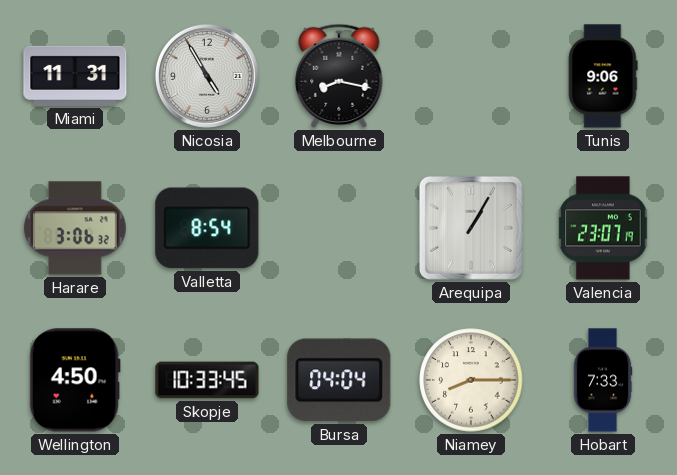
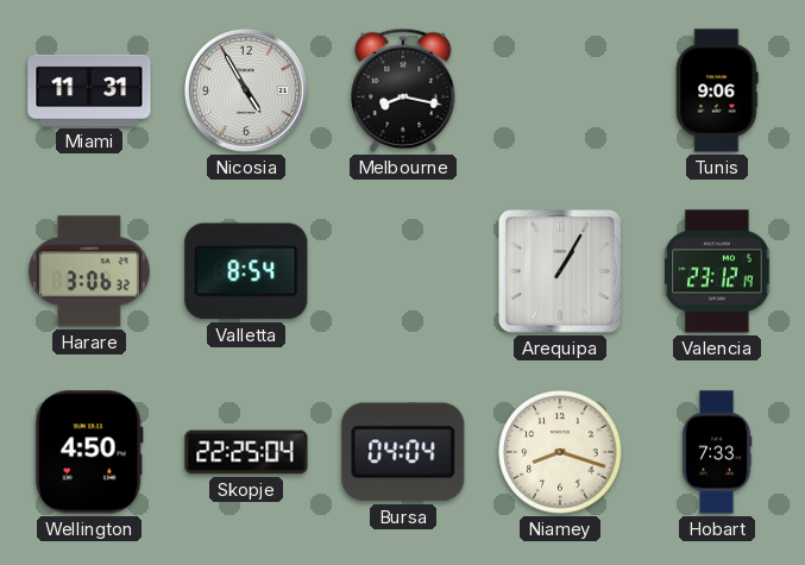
Valencia: 23:07 -> 23:12 (717, 271)
Skopje: 10:33 -> 22:25 (246, 452)
Niamey: 8:15 -> 8:18 (560, 452)
